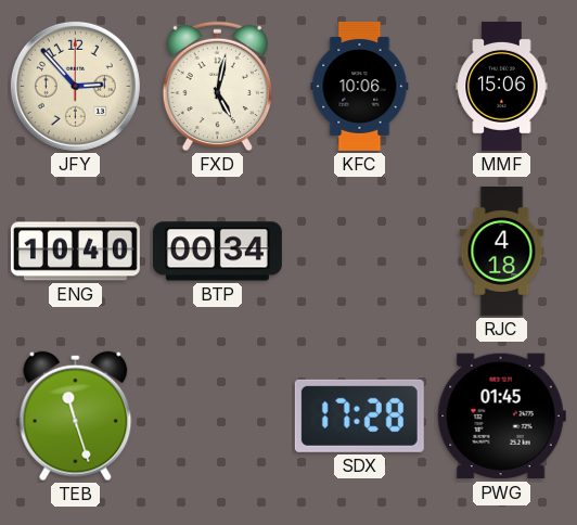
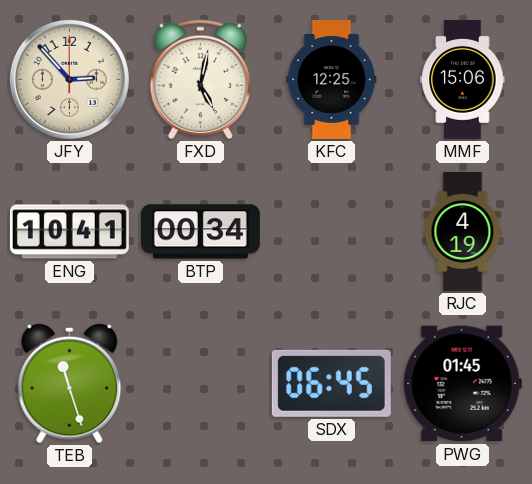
KFC: 10:06 -> 12:25 (332, 79)
ENG: 10:40 -> 10:41 (69, 232)
RJC: 4:18 -> 4:19 (463, 231)
SDX: 17:28 -> 06:45 (331, 383)
